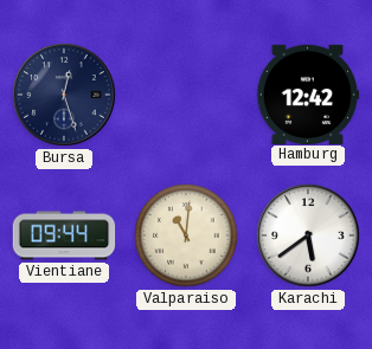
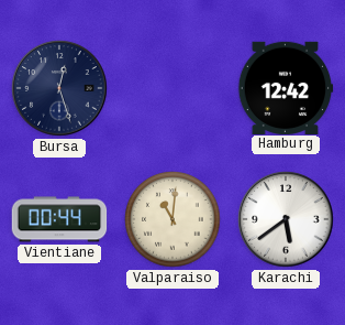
Vientiane: 09:44 -> 00:44 (59, 219)
